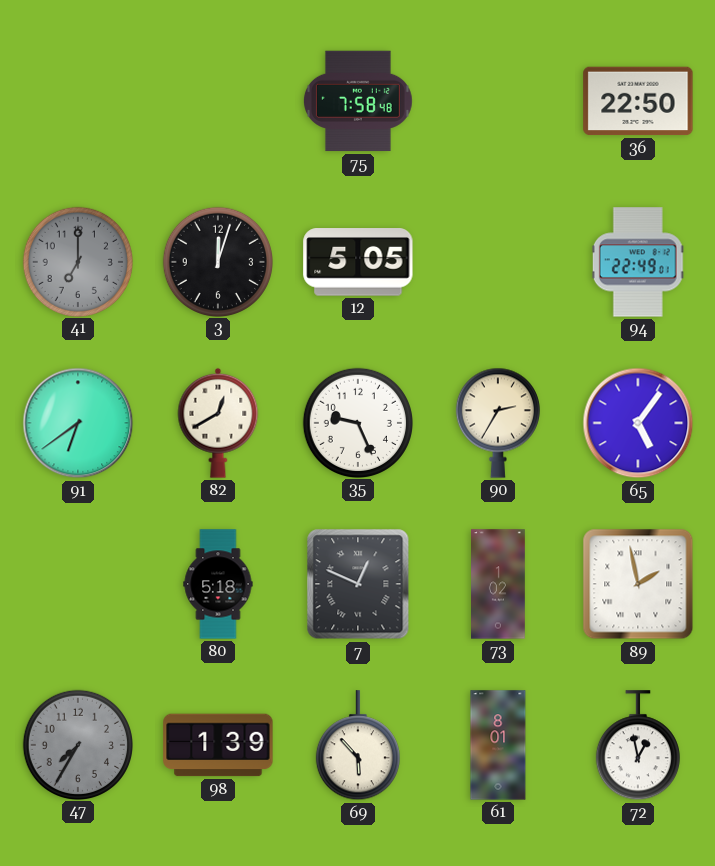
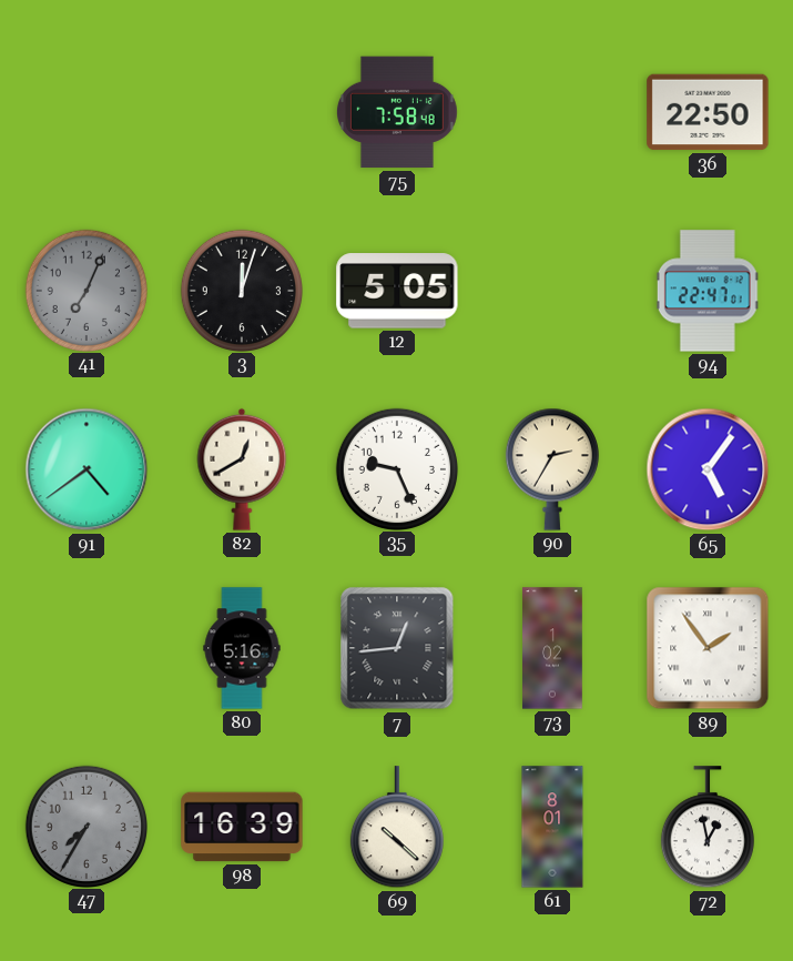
41: 7:00 -> 7:04 (85, 290)
94: 22:49 -> 22:47 (708, 291)
91: 6:39 -> 4:39 (87, 469)
80: 5:18 -> 5:16 (242, 648)
7: 12:49 -> 12:44 (397, 648)
89: 1:58 -> 1:54 (708, 648)
98: 1:39 -> 16:39 (242, 827)
69: 5:53 -> 10:22 (397, 828)
